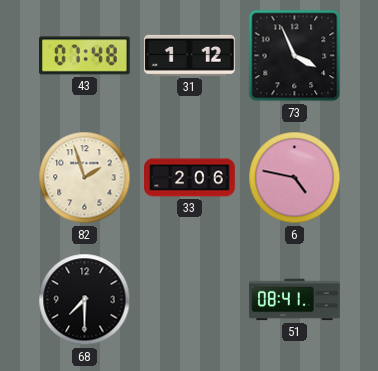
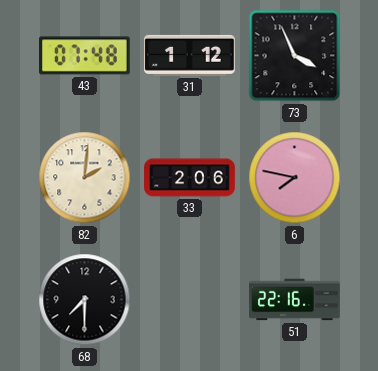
82: 1:57 -> 2:01 (85, 178)
6: 4:47 -> 7:47 (295, 178)
51: 08:41 -> 22:16 (295, 300)
